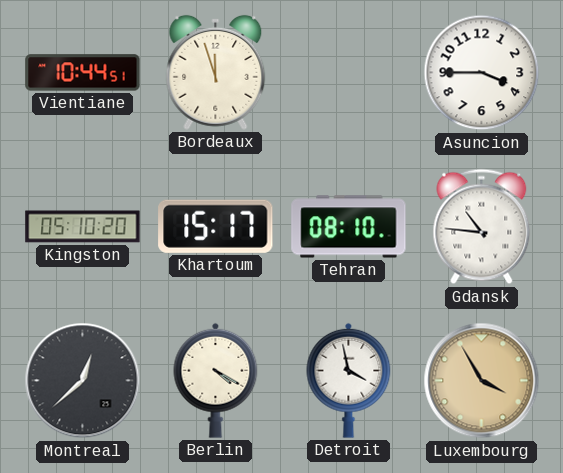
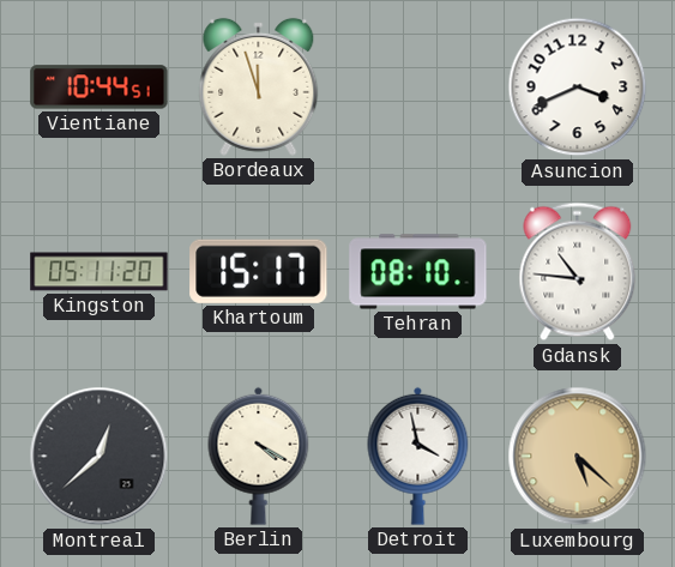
Asuncion: 3:45 -> 3:41 (578, 88)
Kingston: 05:10 -> 05:11 (100, 272)
Luxembourg: 3:55 -> 5:22 (578, 457)
